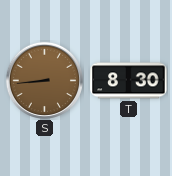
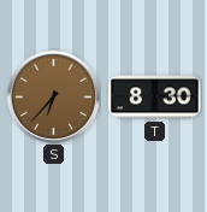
S: 8:44 -> 6:37 (53, 96)
